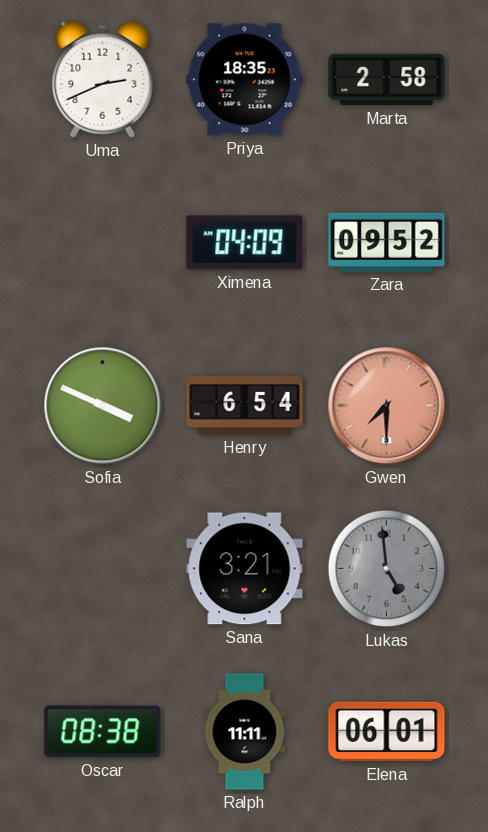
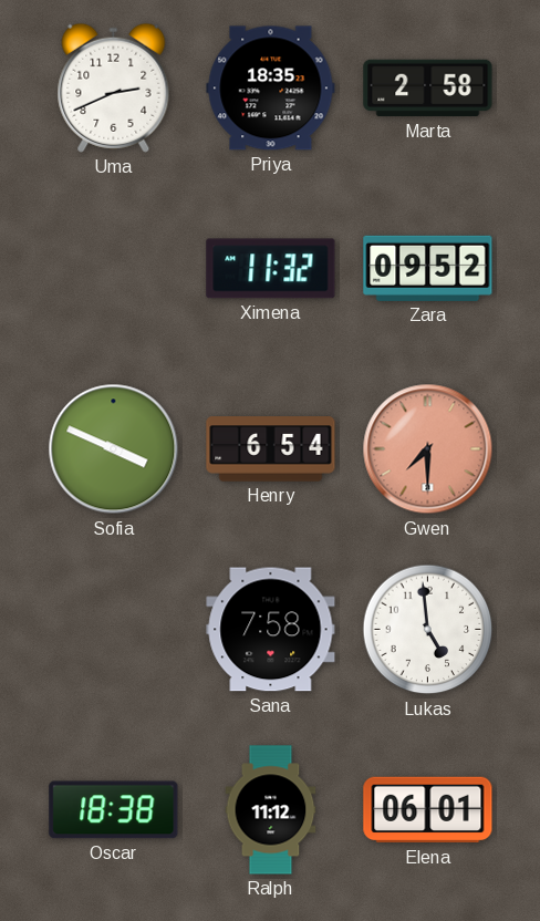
Ximena: 04:09 -> 11:32 (271, 269)
Sana: 3:21 -> 7:58 (271, 630)
Lukas dial: grey -> white (428, 630)
Oscar: 08:38 -> 18:38 (114, 810)
Ralph: 11:11 -> 11:12 (271, 810)
